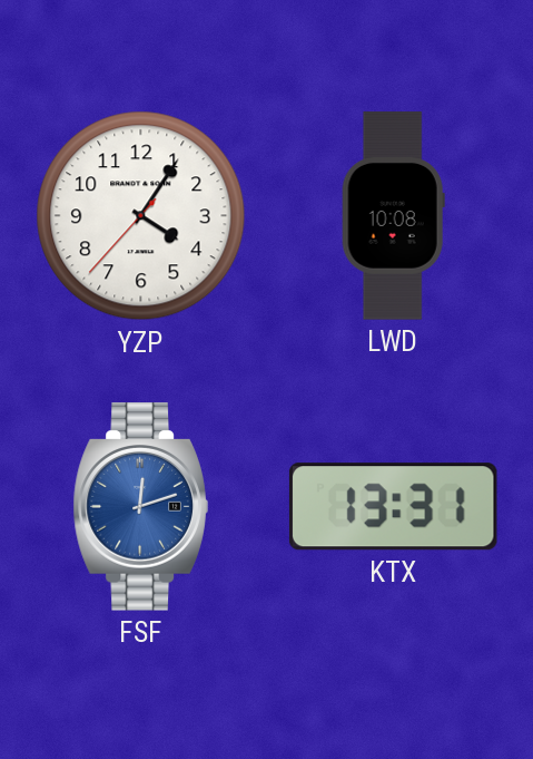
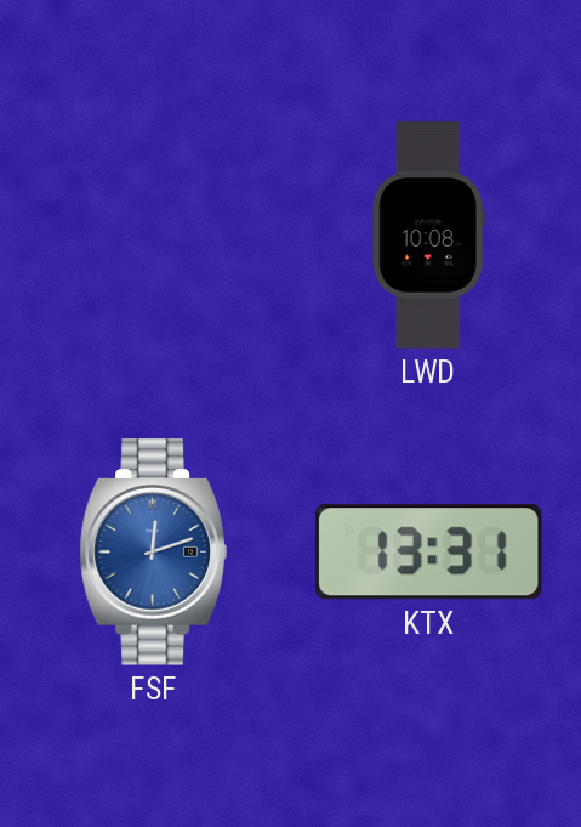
YZP: 4:05 -> none (141, 216)
